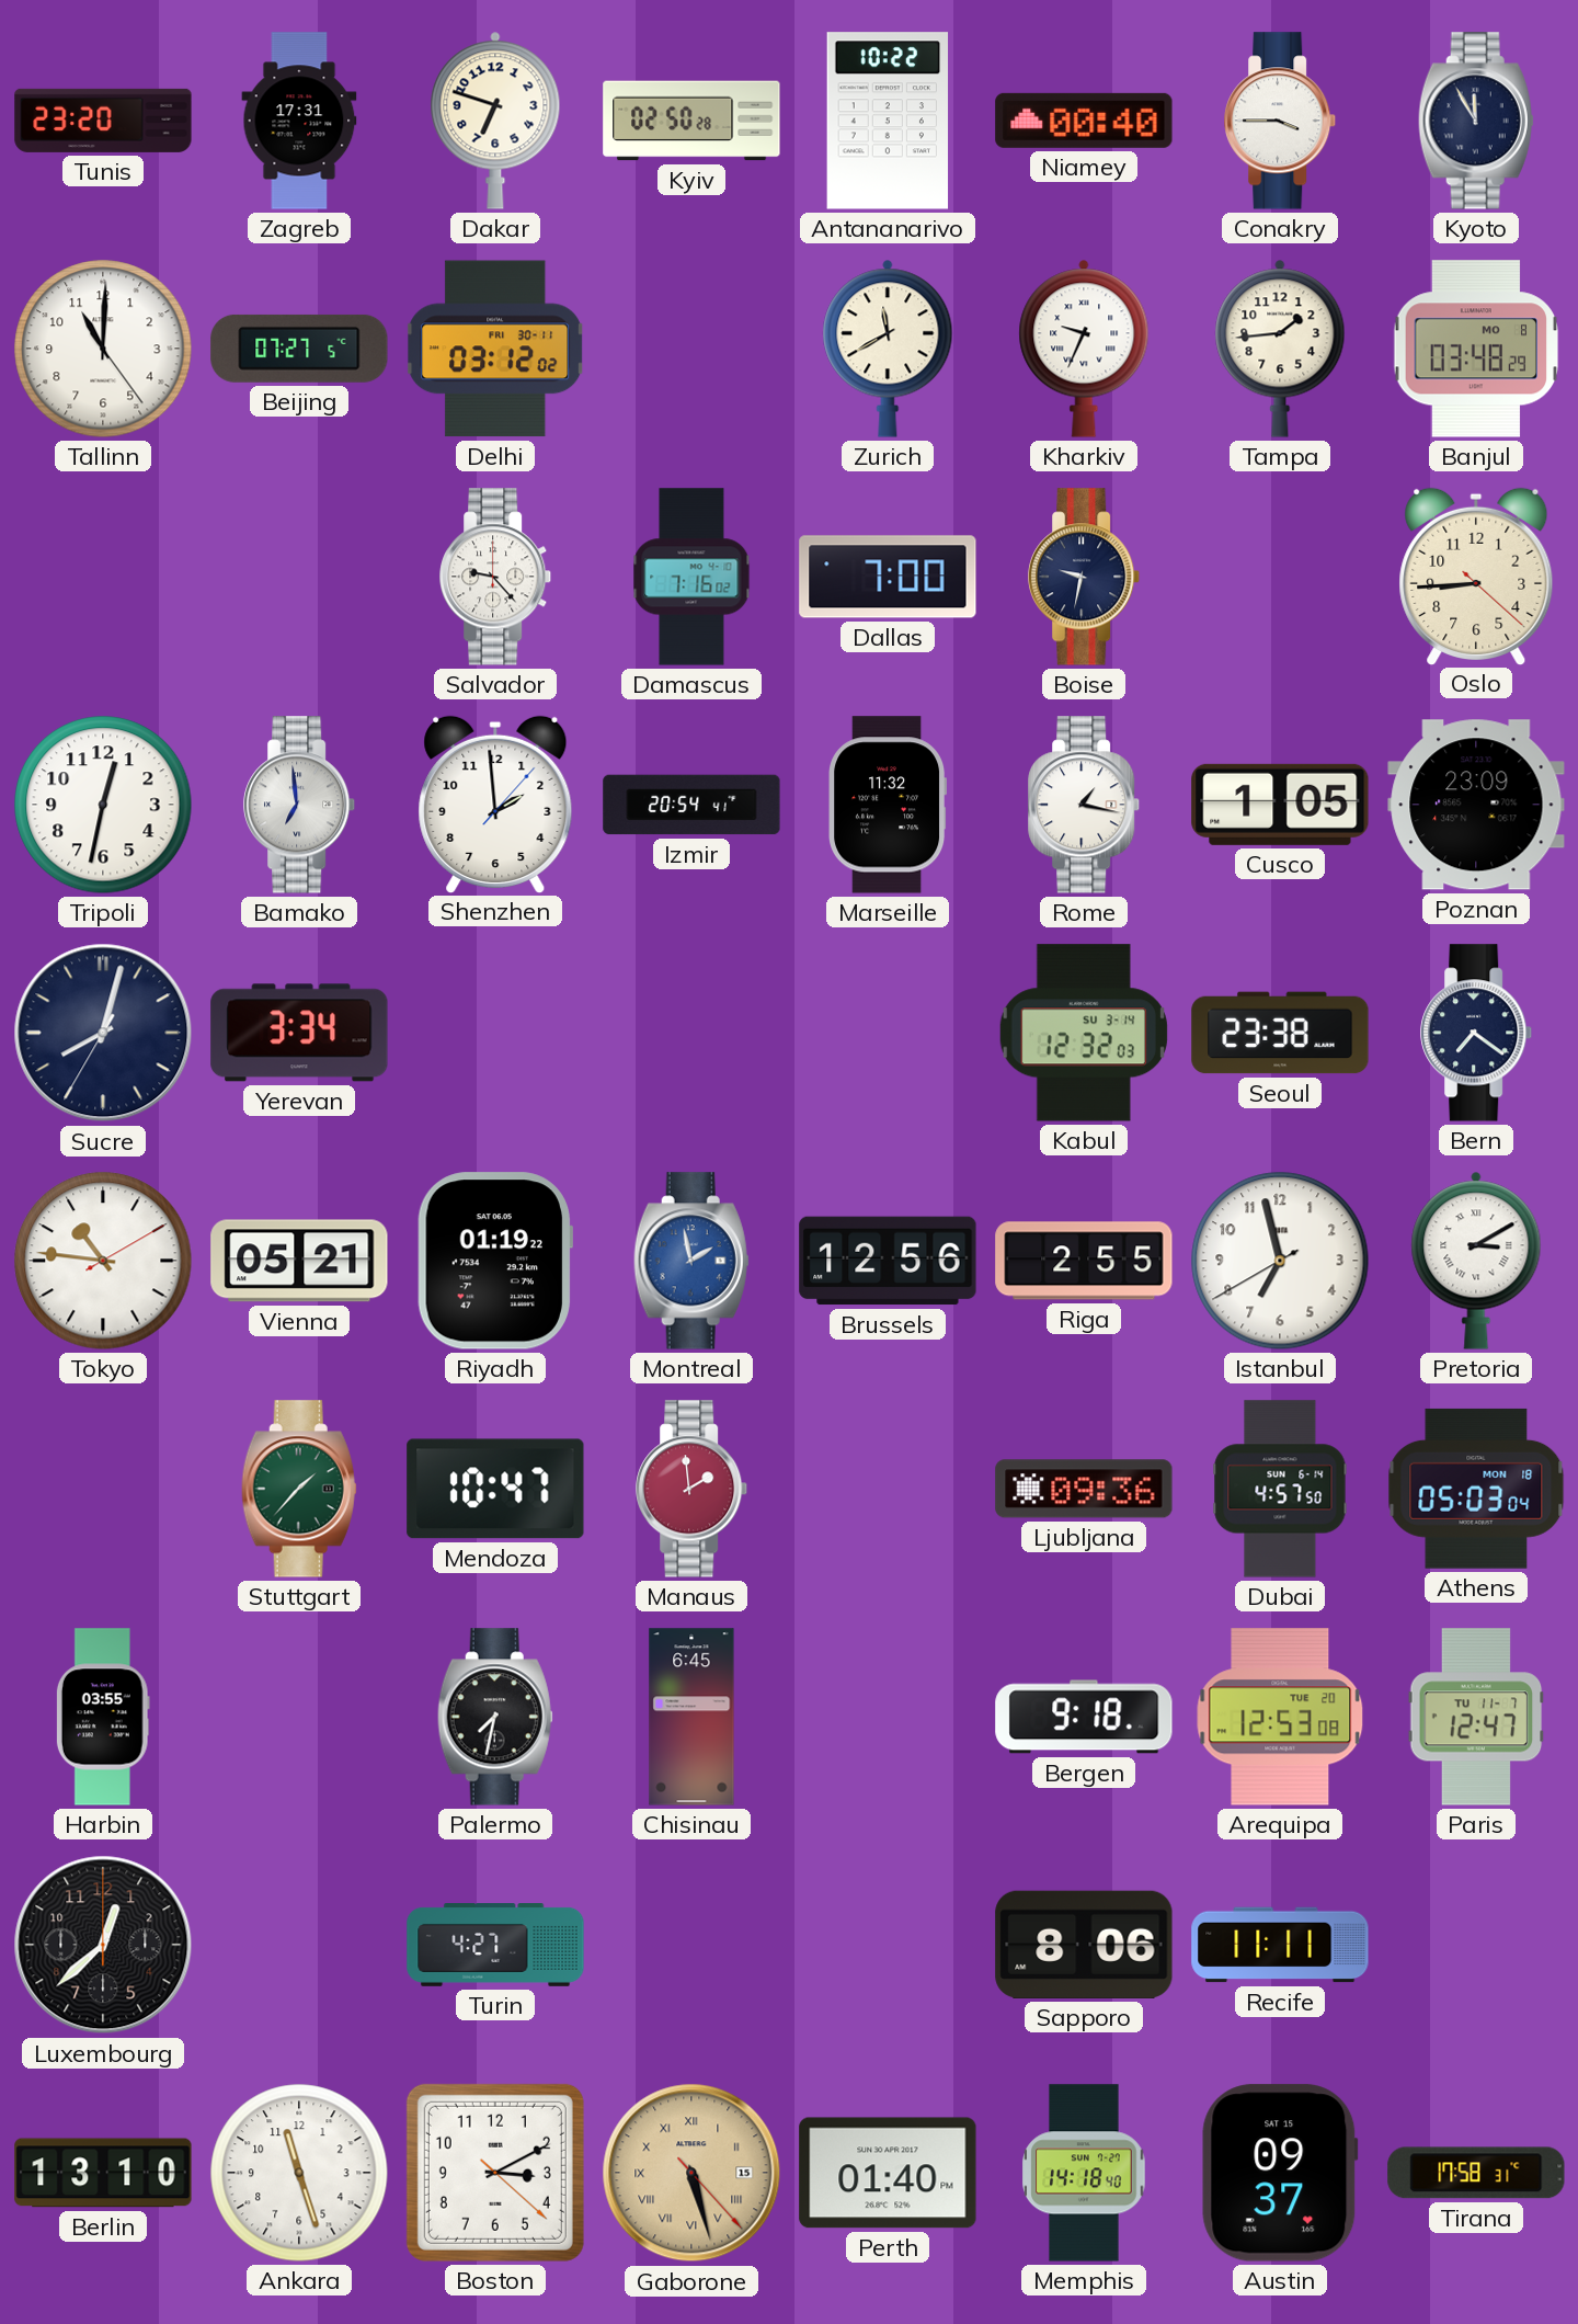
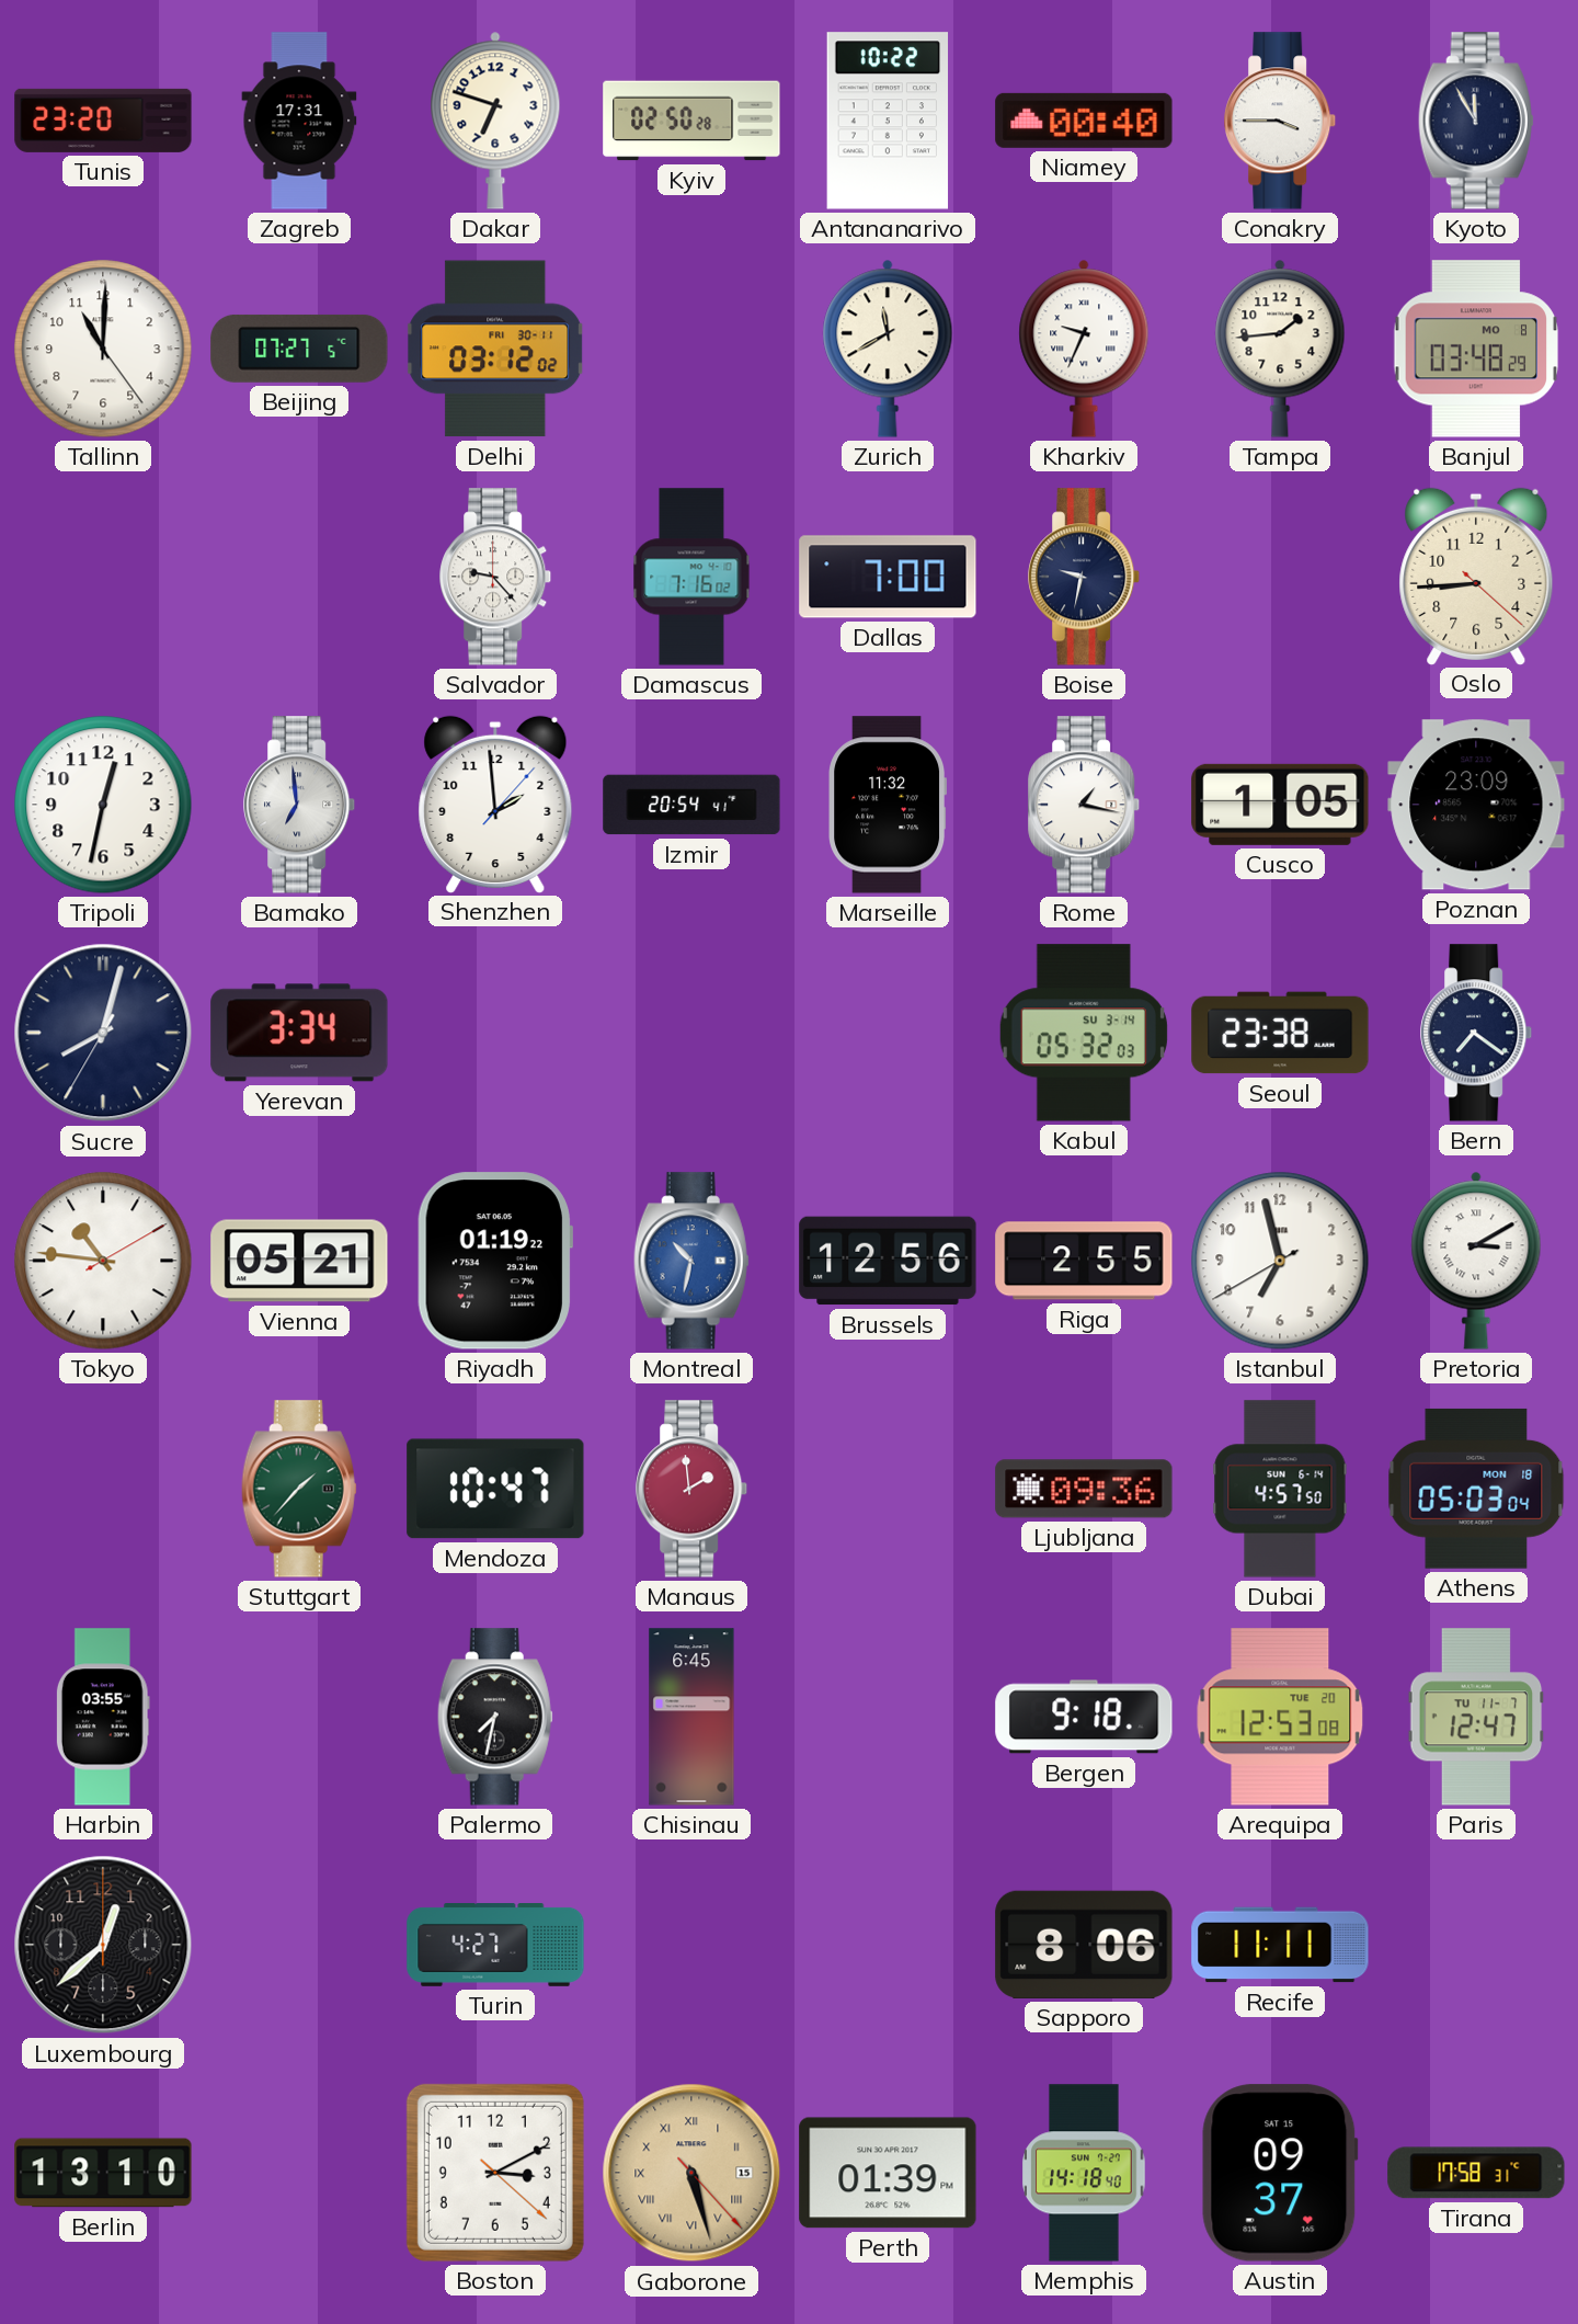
Kabul: 12:32 -> 05:32 (1084, 1033)
Montreal: 1:58 -> 10:32 (691, 1261)
Ankara: 11:27 -> none (299, 2173)
Perth: 01:40 -> 01:39 (888, 2173)
